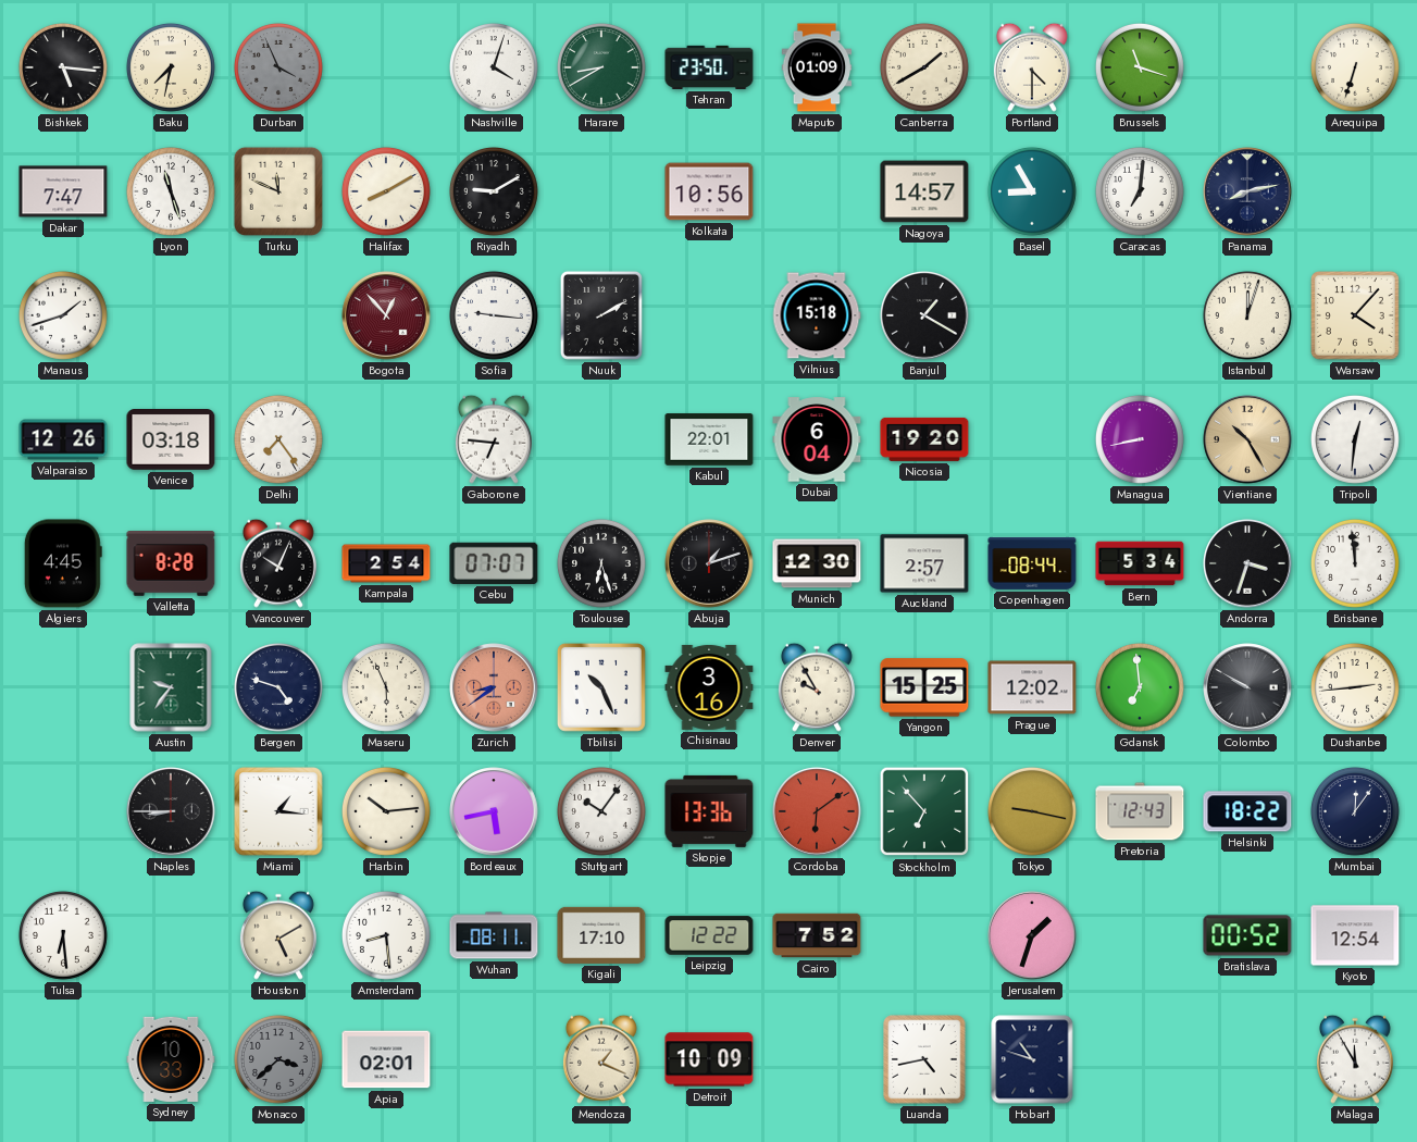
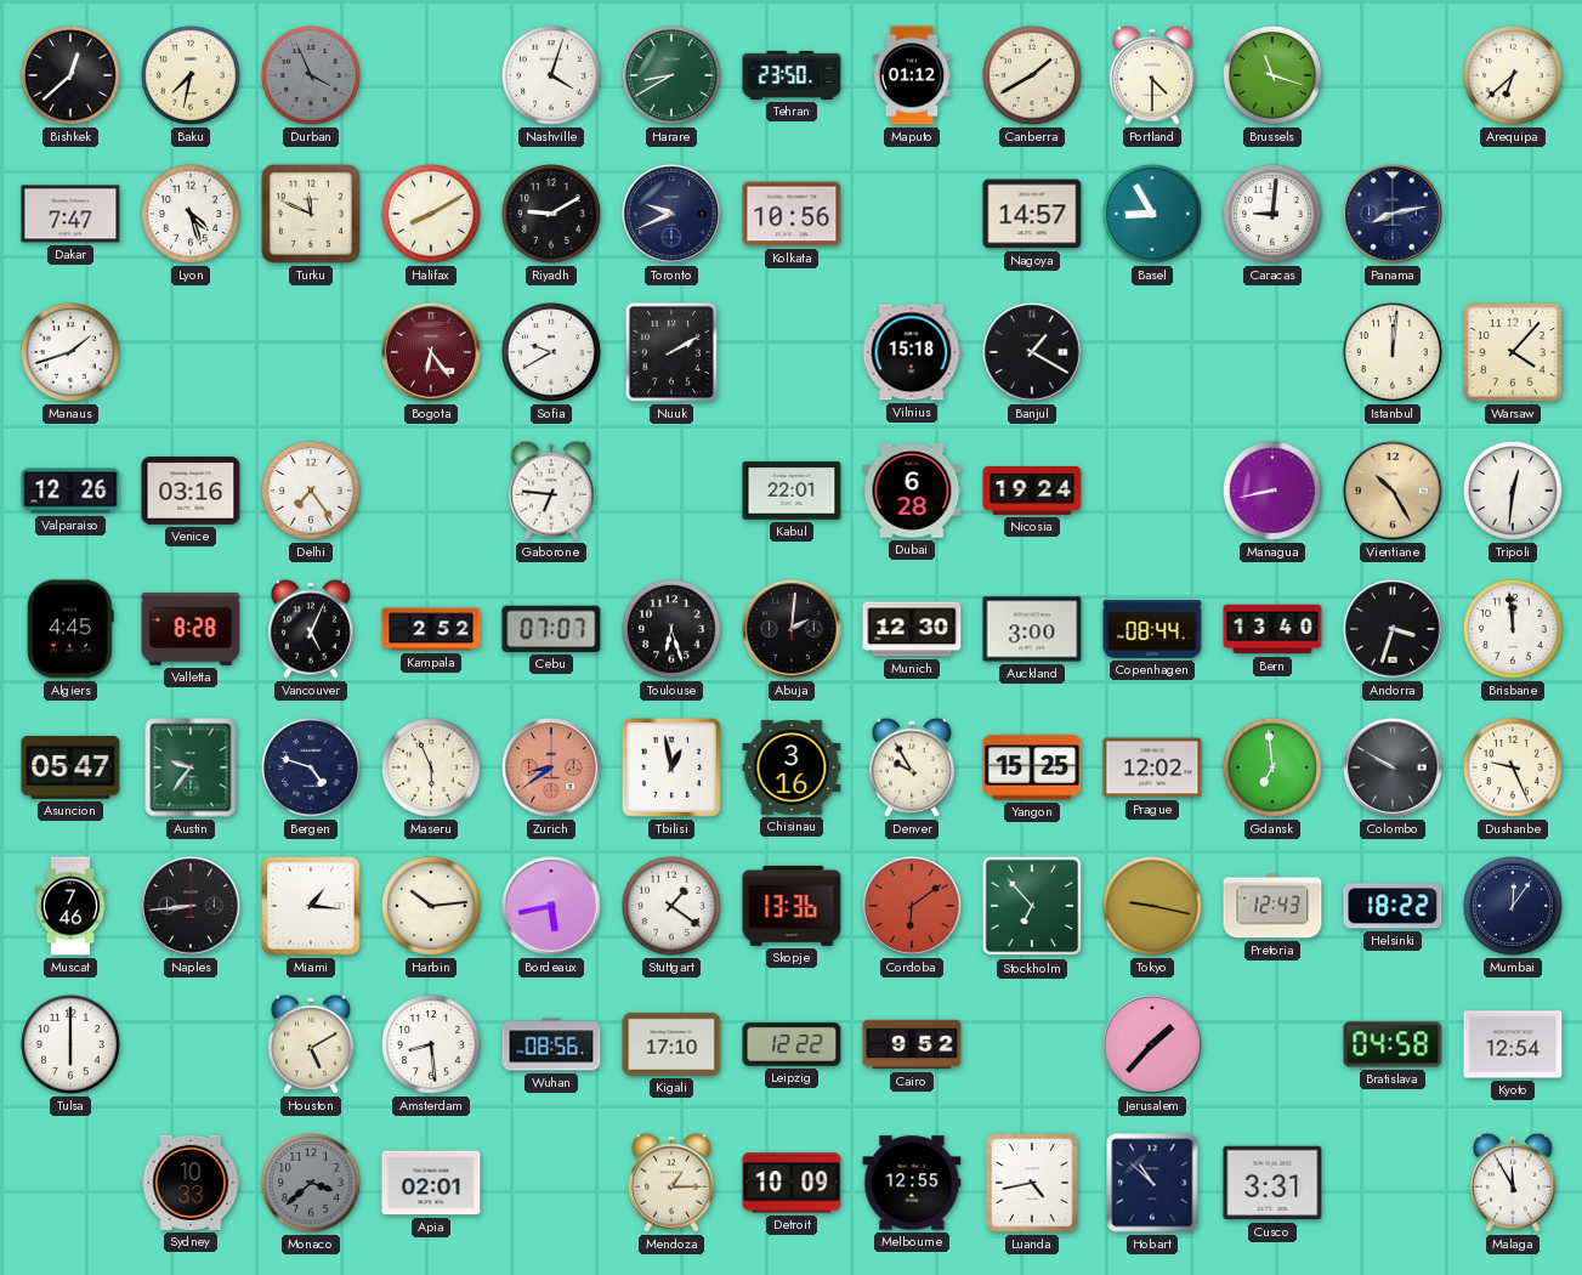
Bishkek: 5:16 -> 12:38 (70, 75)
Maputo: 01:09 -> 01:12 (912, 75)
Arequipa: 6:33 -> 6:38 (1513, 75)
Lyon: 11:27 -> 4:27 (191, 214)
Toronto: none -> 9:41 (671, 214)
Caracas: 7:01 -> 9:01 (1272, 214)
Bogota: 12:53 -> 6:24 (431, 352)
Sofia: 9:16 -> 9:40 (551, 352)
Istanbul: 12:03 -> 12:01 (1393, 352)
Venice: 03:18 -> 03:16 (191, 492)
Dubai: 6:04 -> 6:28 (912, 491)
Nicosia: 19:20 -> 19:24 (1032, 491)
Vancouver: 10:04 -> 5:04 (311, 629)
Kampala: 2:54 -> 2:52 (431, 629)
Abuja: 1:12 -> 2:01 (792, 629)
Auckland: 2:57 -> 3:00 (1032, 629)
Bern: 5:34 -> 13:40 (1272, 629)
Asuncion: none -> 05:47 (70, 767)
Tbilisi: 10:26 -> 12:58 (671, 767)
Dushanbe: 2:44 -> 9:26 (1513, 767)
Muscat: none -> 7:46 (70, 906)
Naples: 8:45 -> 8:44 (191, 906)
Stuttgart: 10:06 -> 1:21 (671, 906)
Tulsa: 6:29 -> 6:00 (70, 1044)
Wuhan: 08:11 -> 08:56 (551, 1044)
Cairo: 7:52 -> 9:52 (912, 1044)
Jerusalem: 1:33 -> 1:37 (1152, 1044)
Bratislava: 00:52 -> 04:58 (1393, 1044)
Mendoza: 1:19 -> 1:15 (671, 1183)
Melbourne: none -> 12:55 (912, 1183)
Hobart: 10:48 -> 10:52 (1152, 1183)
Cusco: none -> 3:31 (1272, 1183)
